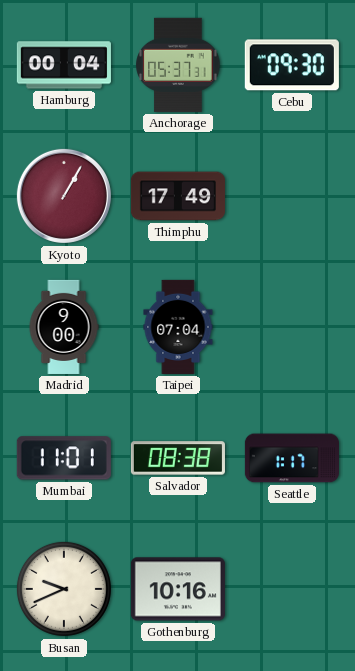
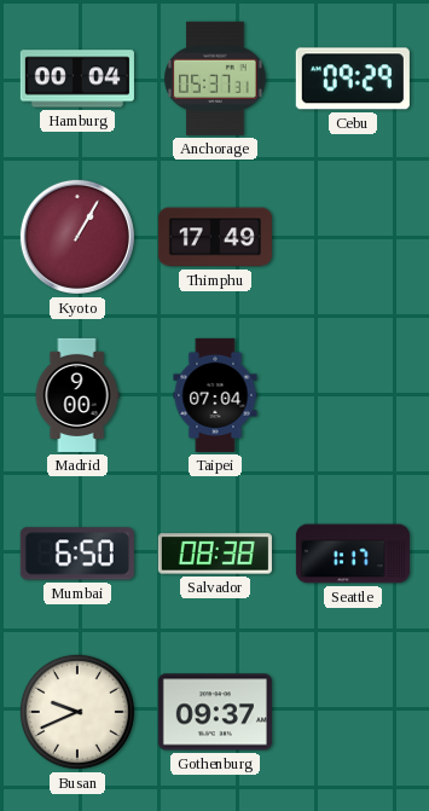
Cebu: 09:30 -> 09:29 (353, 79)
Mumbai: 11:01 -> 6:50 (77, 554)
Gothenburg: 10:16 -> 09:37 (215, 712)
